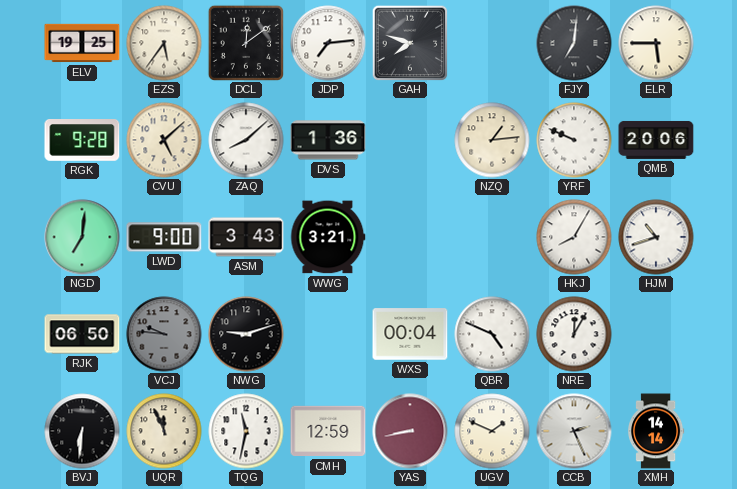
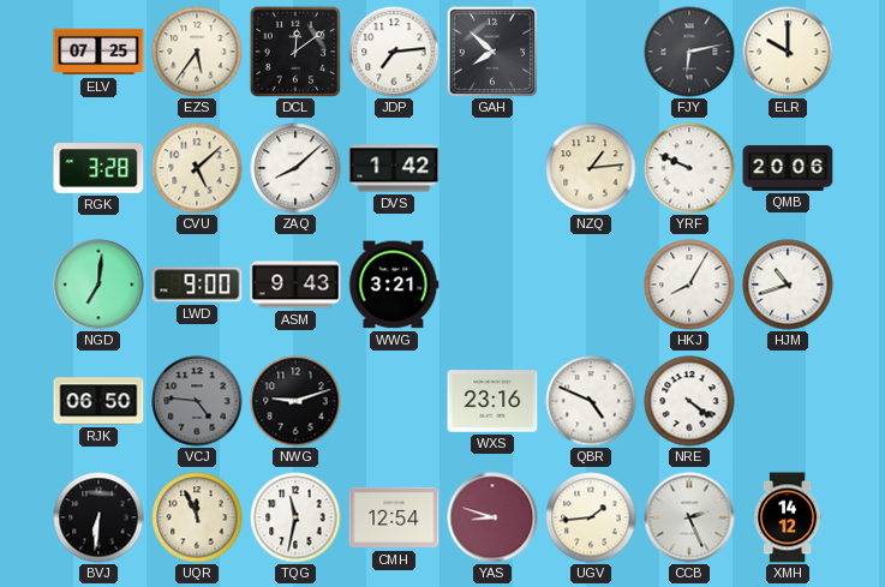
ELV: 19:25 -> 07:25 (98, 52)
GAH: 7:48 -> 7:52 (492, 52)
FJY: 7:01 -> 6:13 (689, 52)
ELR: 5:45 -> 10:00 (788, 52)
RGK: 9:28 -> 3:28 (98, 168)
DVS: 1:36 -> 1:42 (394, 168)
ASM: 3:43 -> 9:43 (295, 284)
VCJ: 9:46 -> 4:46 (197, 401)
WXS: 00:04 -> 23:16 (492, 401)
NRE: 12:05 -> 4:21 (689, 401)
CMH: 12:59 -> 12:54 (394, 517)
YAS: 8:43 -> 8:48 (492, 517)
UGV: 1:49 -> 1:44 (591, 517)
XMH: 14:14 -> 14:12 (789, 517)
